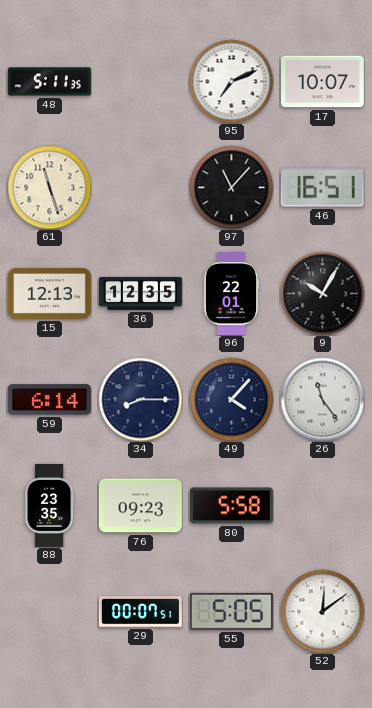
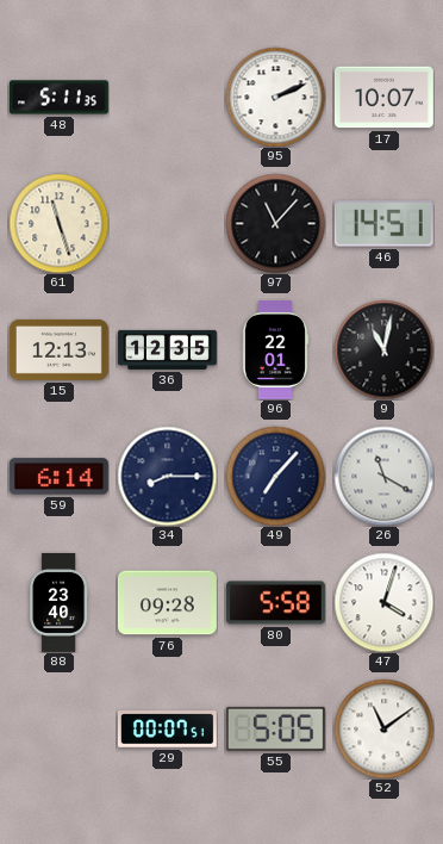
95: 7:11 -> 2:11 (275, 97)
46: 16:51 -> 14:51 (383, 224)
9: 10:05 -> 11:02 (383, 349)
49: 4:07 -> 7:07 (275, 476)
26: 11:24 -> 11:20 (383, 476)
88: 23:35 -> 23:40 (60, 602)
76: 09:23 -> 09:28 (167, 603)
47: none -> 4:03 (383, 602)
52: 12:09 -> 11:09 (383, 728)
